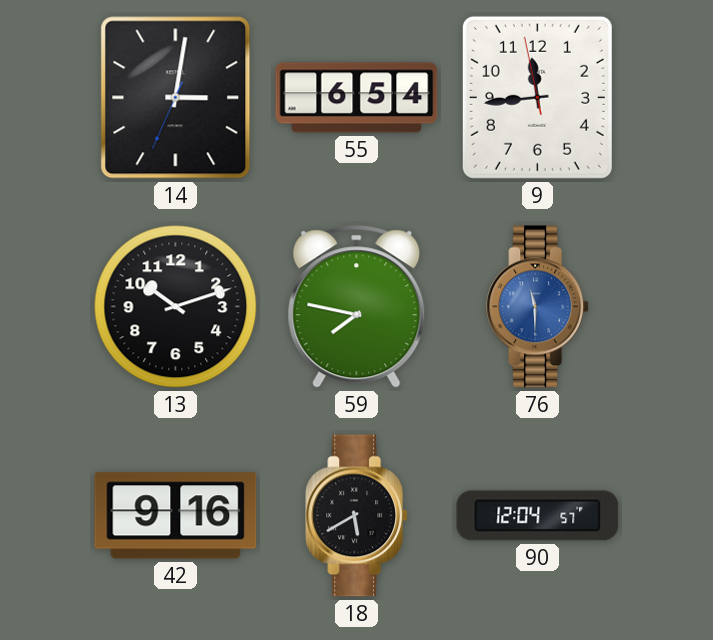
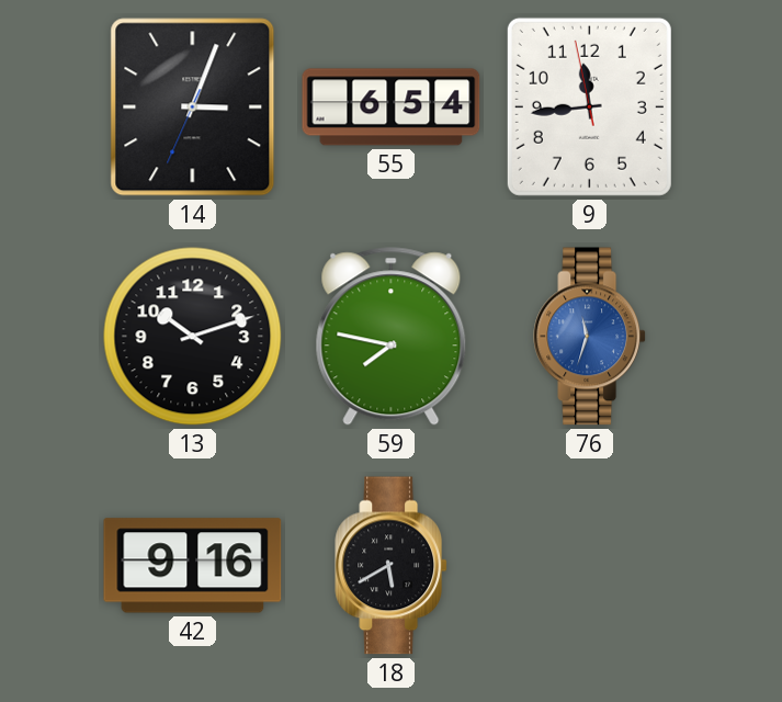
14: 3:01 -> 3:03 (193, 107)
76: 11:30 -> 11:33 (590, 337)
90: 12:04 -> none (538, 516)
